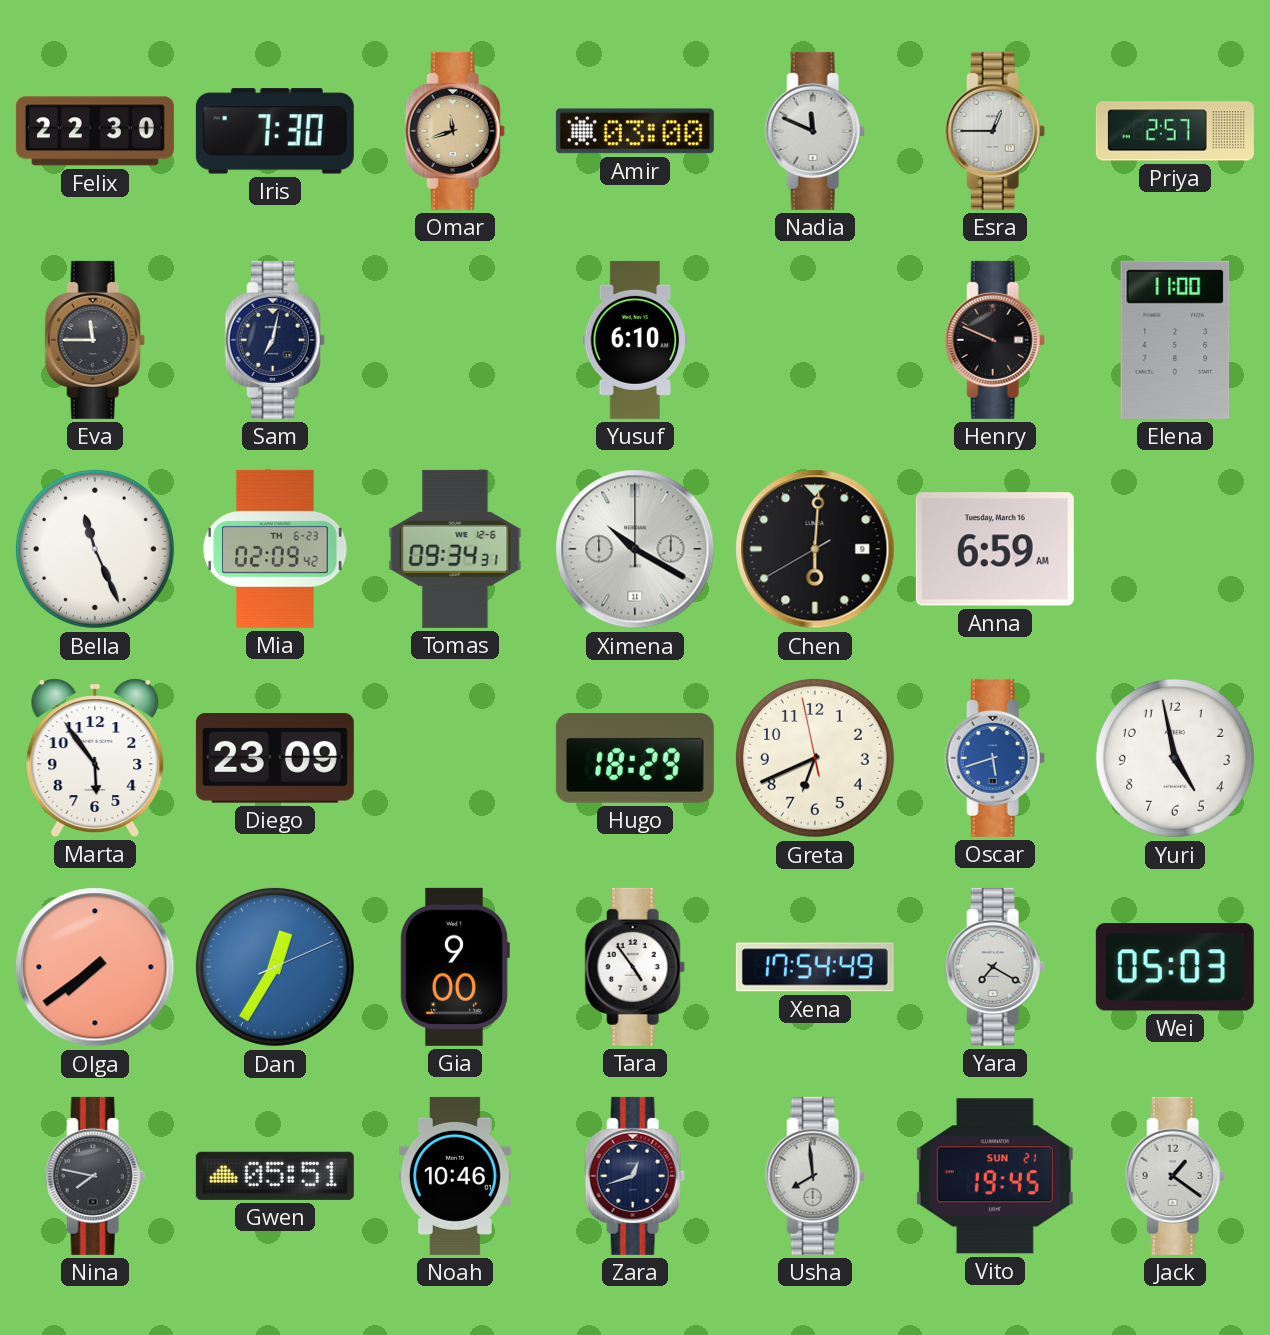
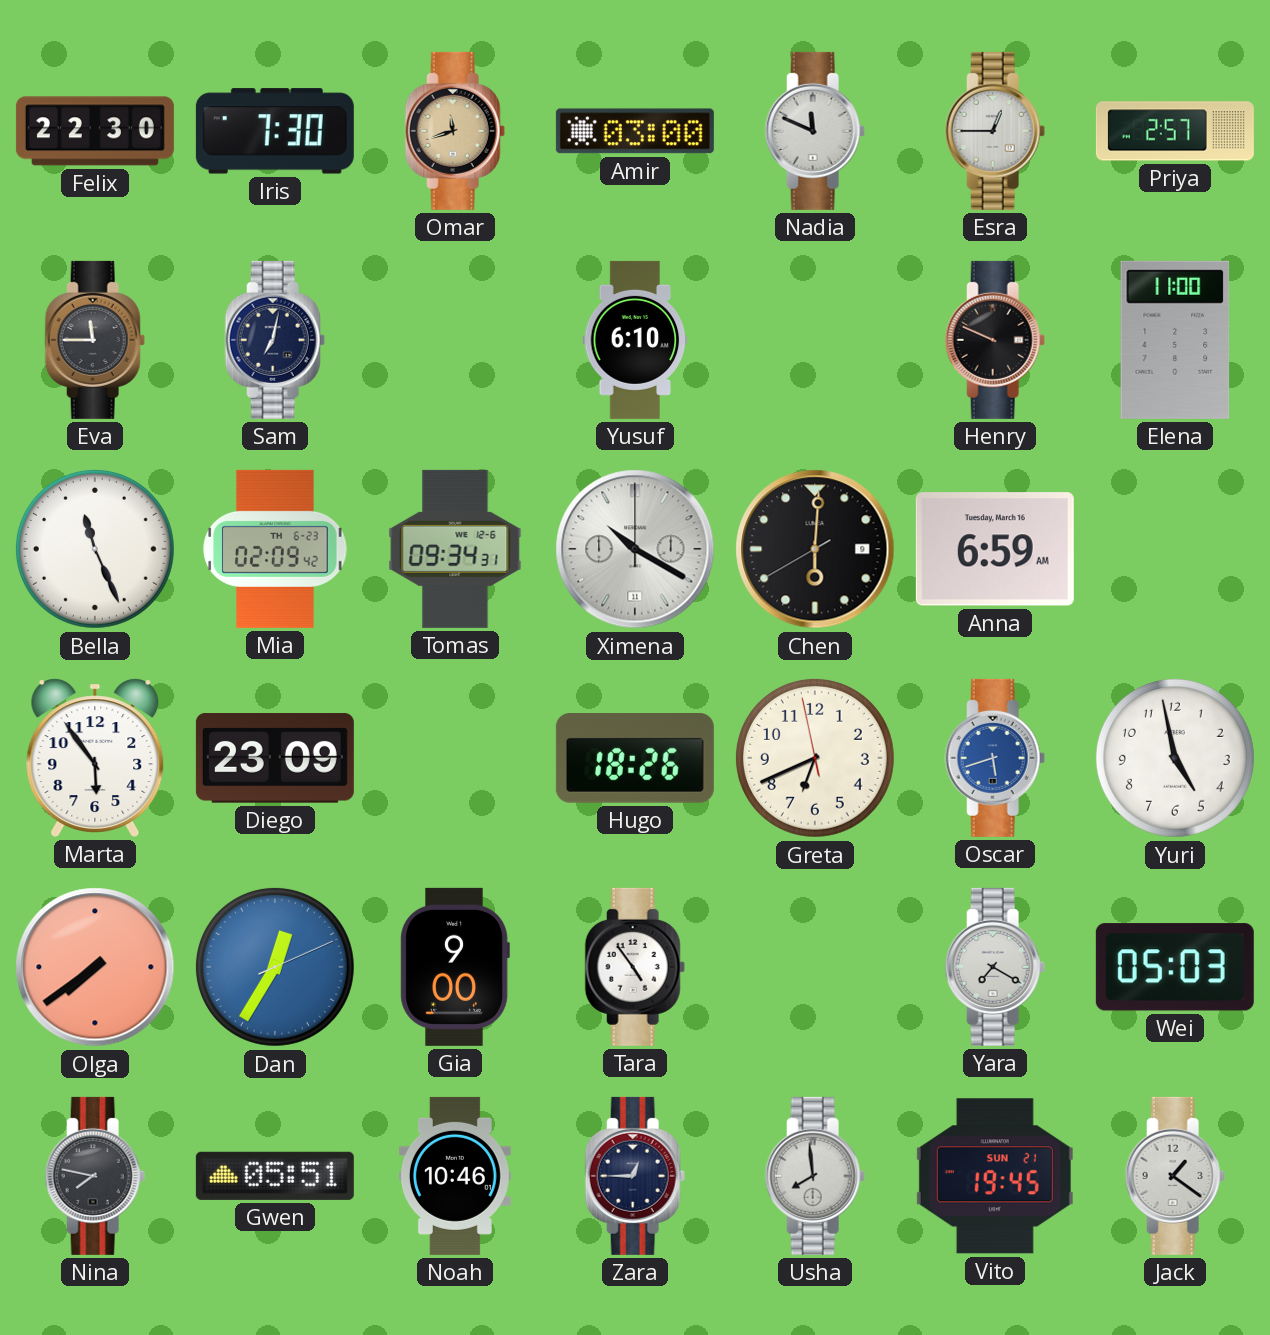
Hugo: 18:29 -> 18:26 (635, 759)
Xena: 17:54 -> none (815, 967)
Zara: 12:42 -> 12:45 (635, 1176)
